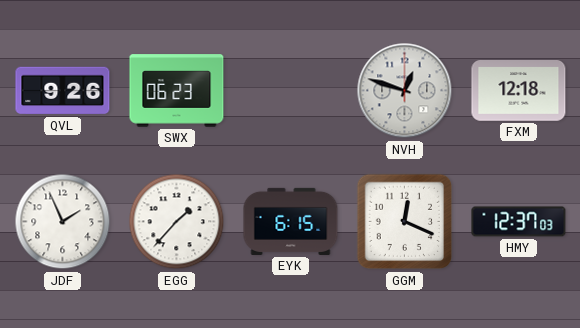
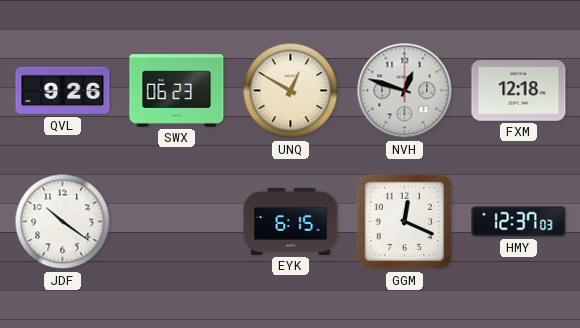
UNQ: none -> 12:50 (291, 91)
JDF: 1:56 -> 10:21 (63, 222)
EGG: 1:37 -> none (177, 222)
